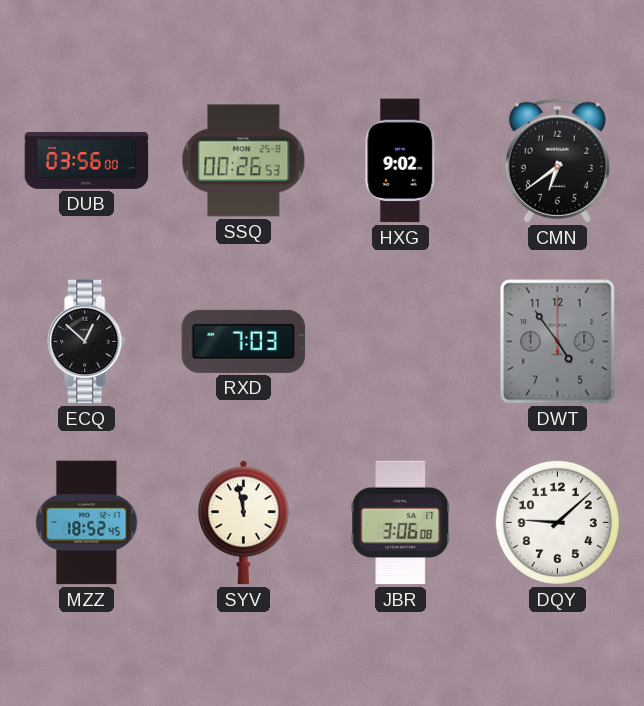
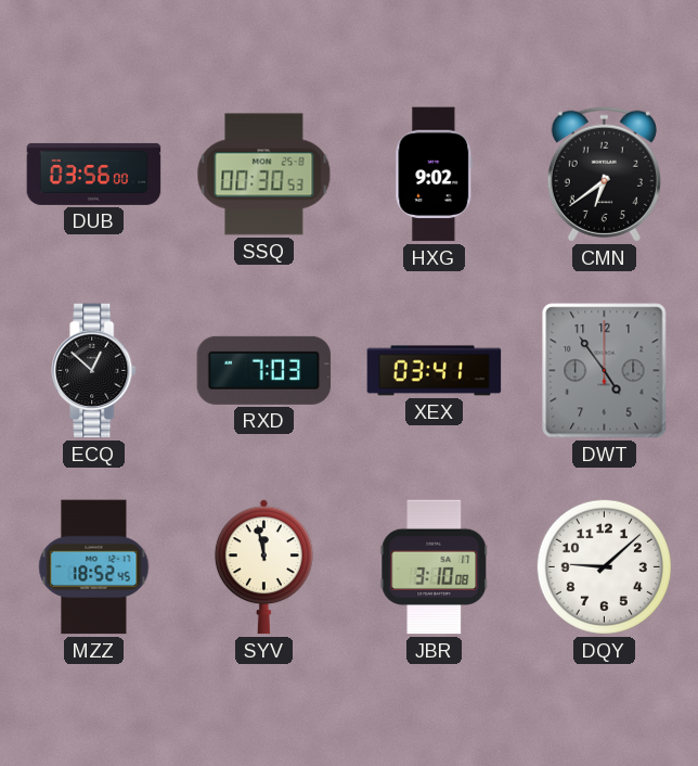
SSQ: 00:26 -> 00:30 (264, 175)
XEX: none -> 03:41 (435, 371)
JBR: 3:06 -> 3:10 (435, 567)
